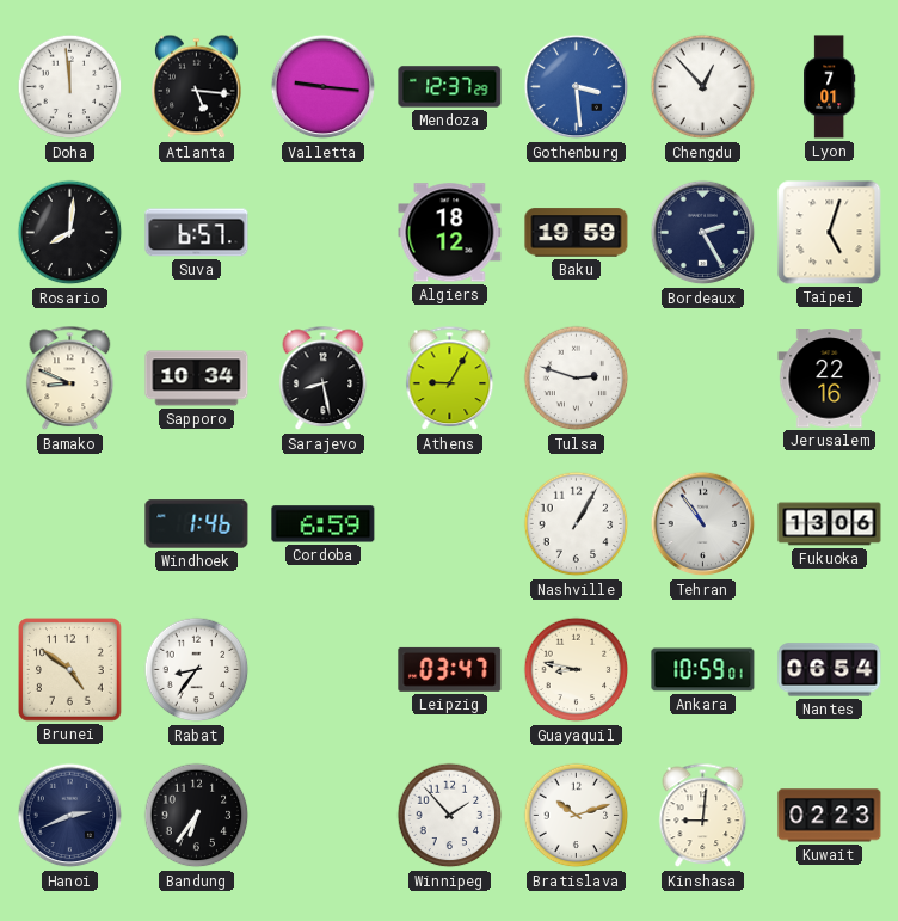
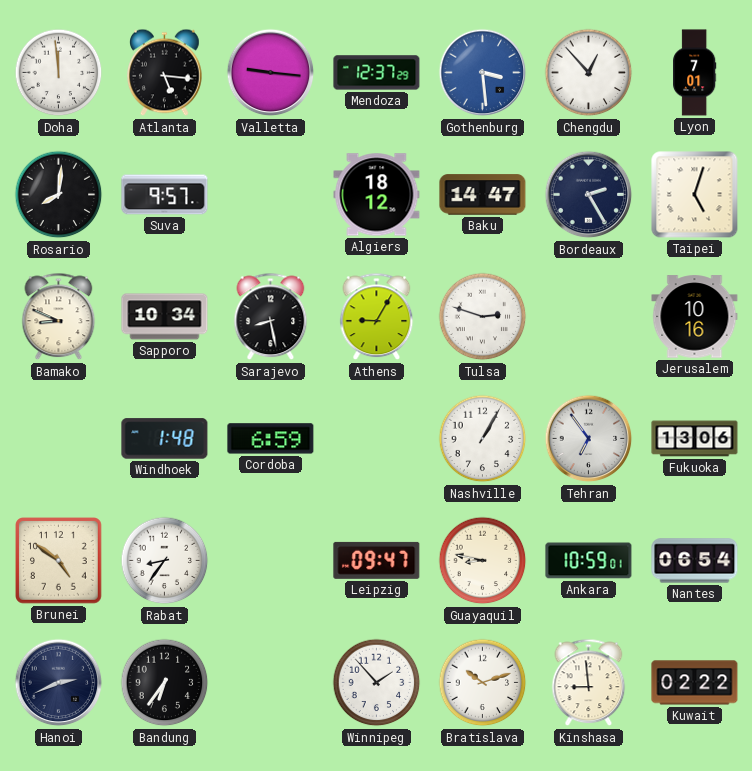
Suva: 6:57 -> 9:57 (165, 195)
Baku: 19:59 -> 14:47 (483, 195)
Jerusalem: 22:16 -> 10:16 (695, 317)
Windhoek: 1:46 -> 1:48 (165, 439)
Tehran: 10:54 -> 6:54 (589, 439)
Leipzig: 03:47 -> 09:47 (377, 560)
Kinshasa: 9:01 -> 8:59 (589, 683)
Kuwait: 02:23 -> 02:22 (695, 683)
